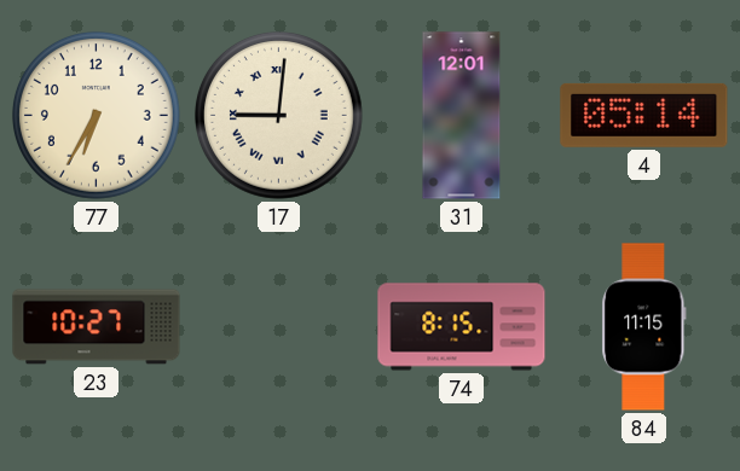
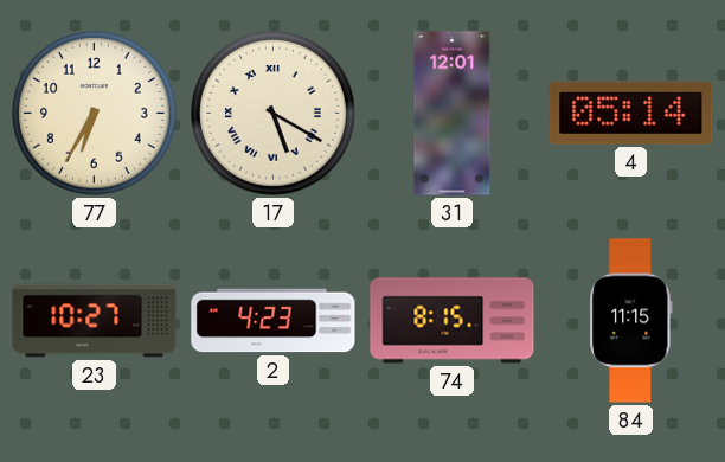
17: 9:01 -> 5:20 (272, 113)
2: none -> 4:23 (274, 321)
